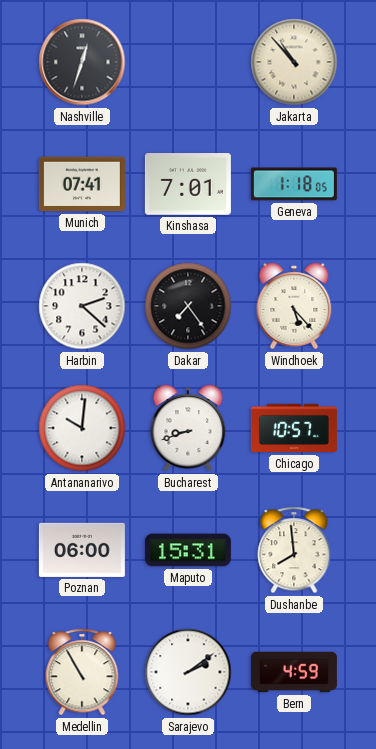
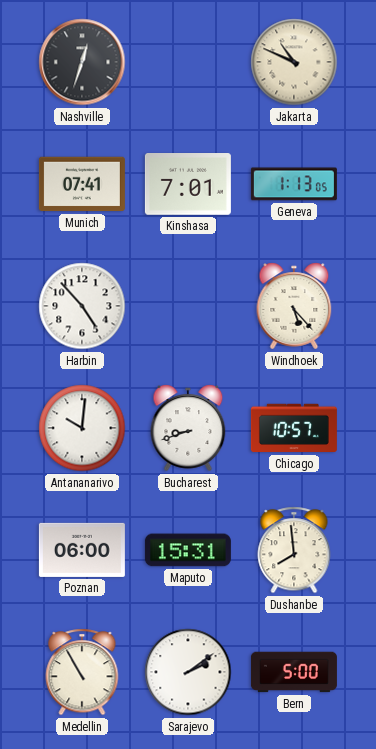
Jakarta: 10:53 -> 10:49 (294, 62)
Geneva: 1:18 -> 1:13 (294, 184)
Harbin: 2:22 -> 4:53 (82, 306)
Dakar: 7:24 -> none (188, 306)
Bern: 4:59 -> 5:00 (294, 672)
